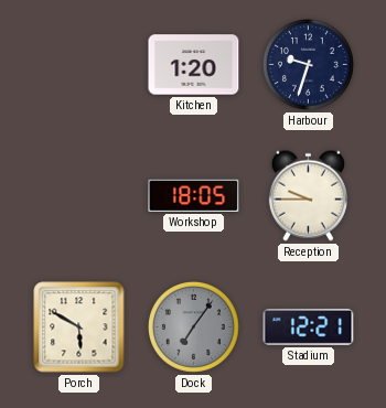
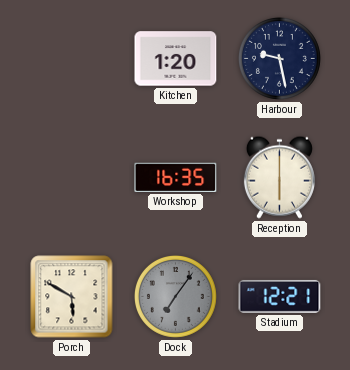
Harbour: 9:33 -> 9:28 (279, 58)
Workshop: 18:05 -> 16:35 (176, 177)
Reception: 9:45 -> 6:00 (279, 177)
